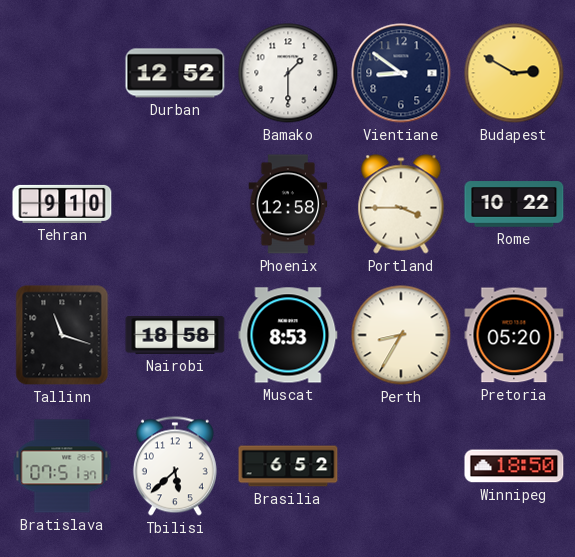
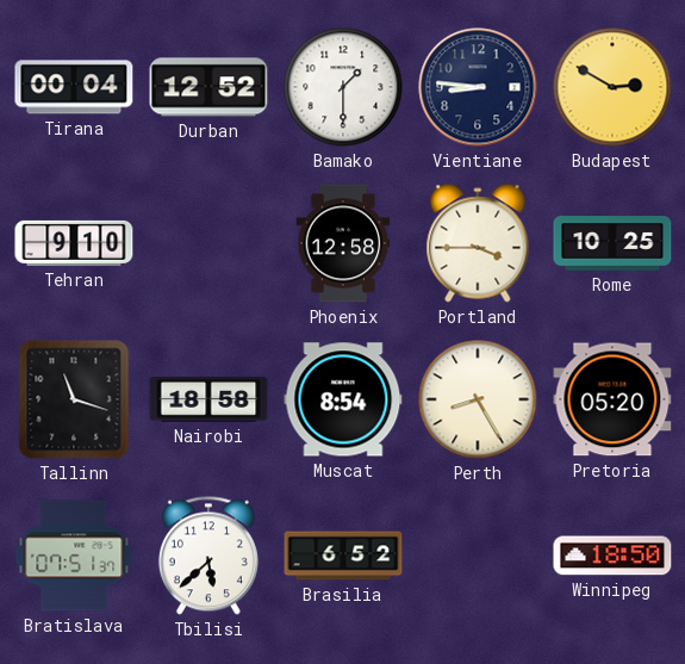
Tirana: none -> 00:04 (74, 87)
Vientiane: 8:51 -> 8:46 (478, 87)
Rome: 10:22 -> 10:25 (612, 243)
Muscat: 8:53 -> 8:54 (343, 399)
Perth: 8:35 -> 8:25 (478, 399)
